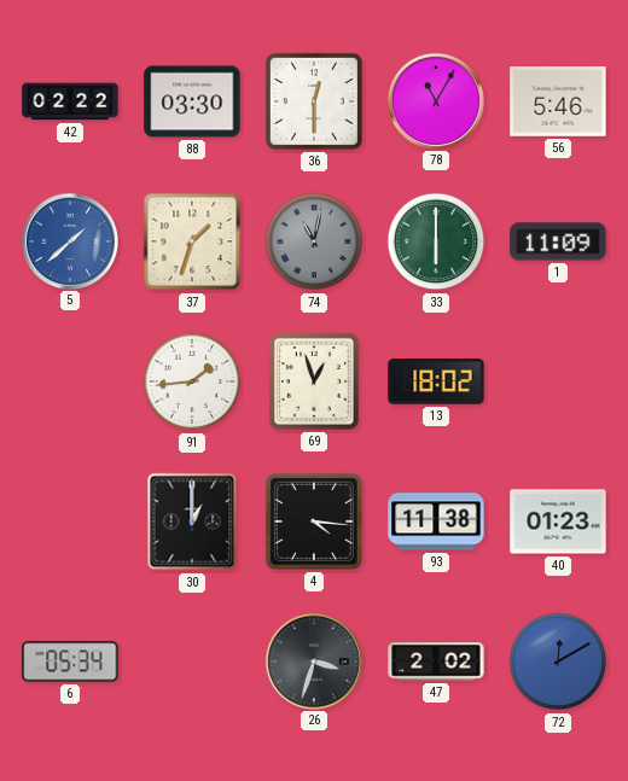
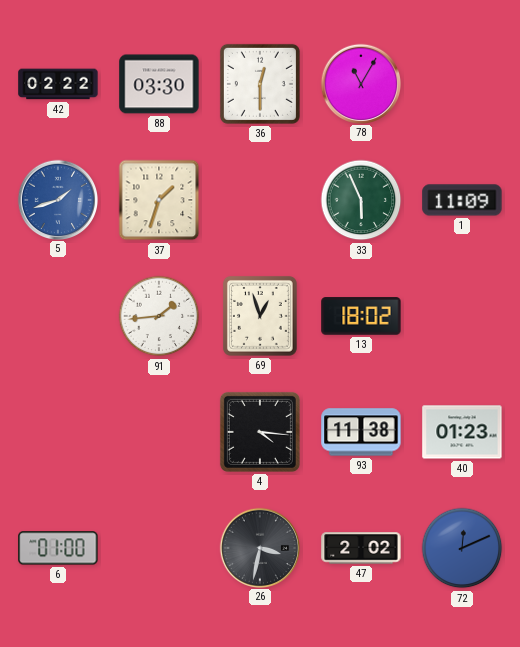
56: 5:46 -> none (558, 103)
5: 1:38 -> 1:42 (57, 199)
74: 11:02 -> none (314, 241)
33: 6:00 -> 5:56 (361, 200)
30: 1:00 -> none (192, 521)
6: 05:34 -> 01:00 (58, 548)
26: 3:33 -> 3:32 (259, 547)
72: 12:10 -> 12:11 (462, 548)
